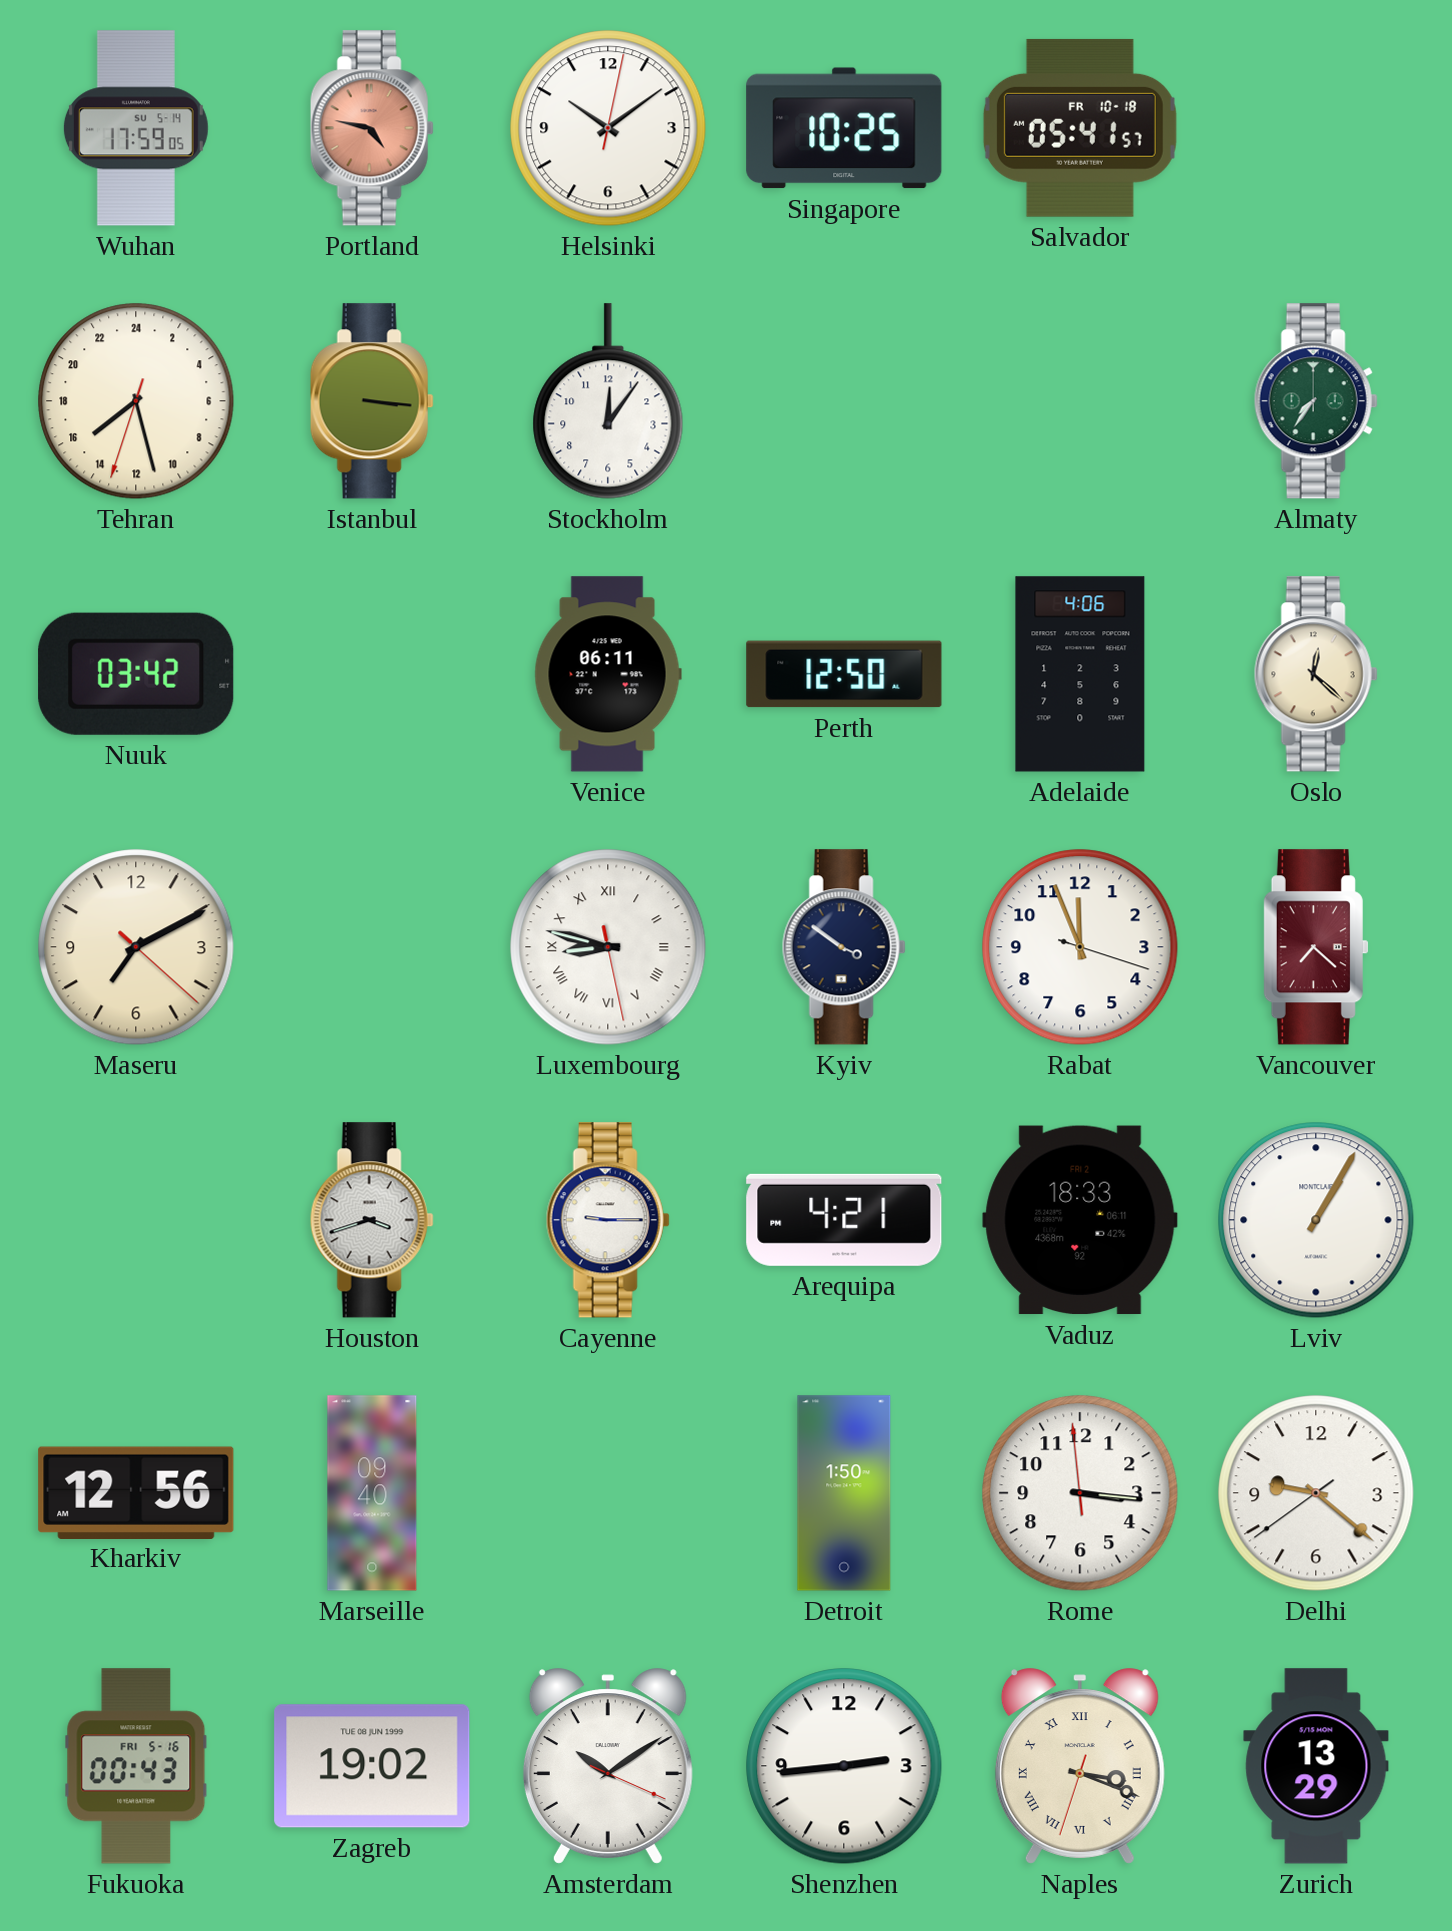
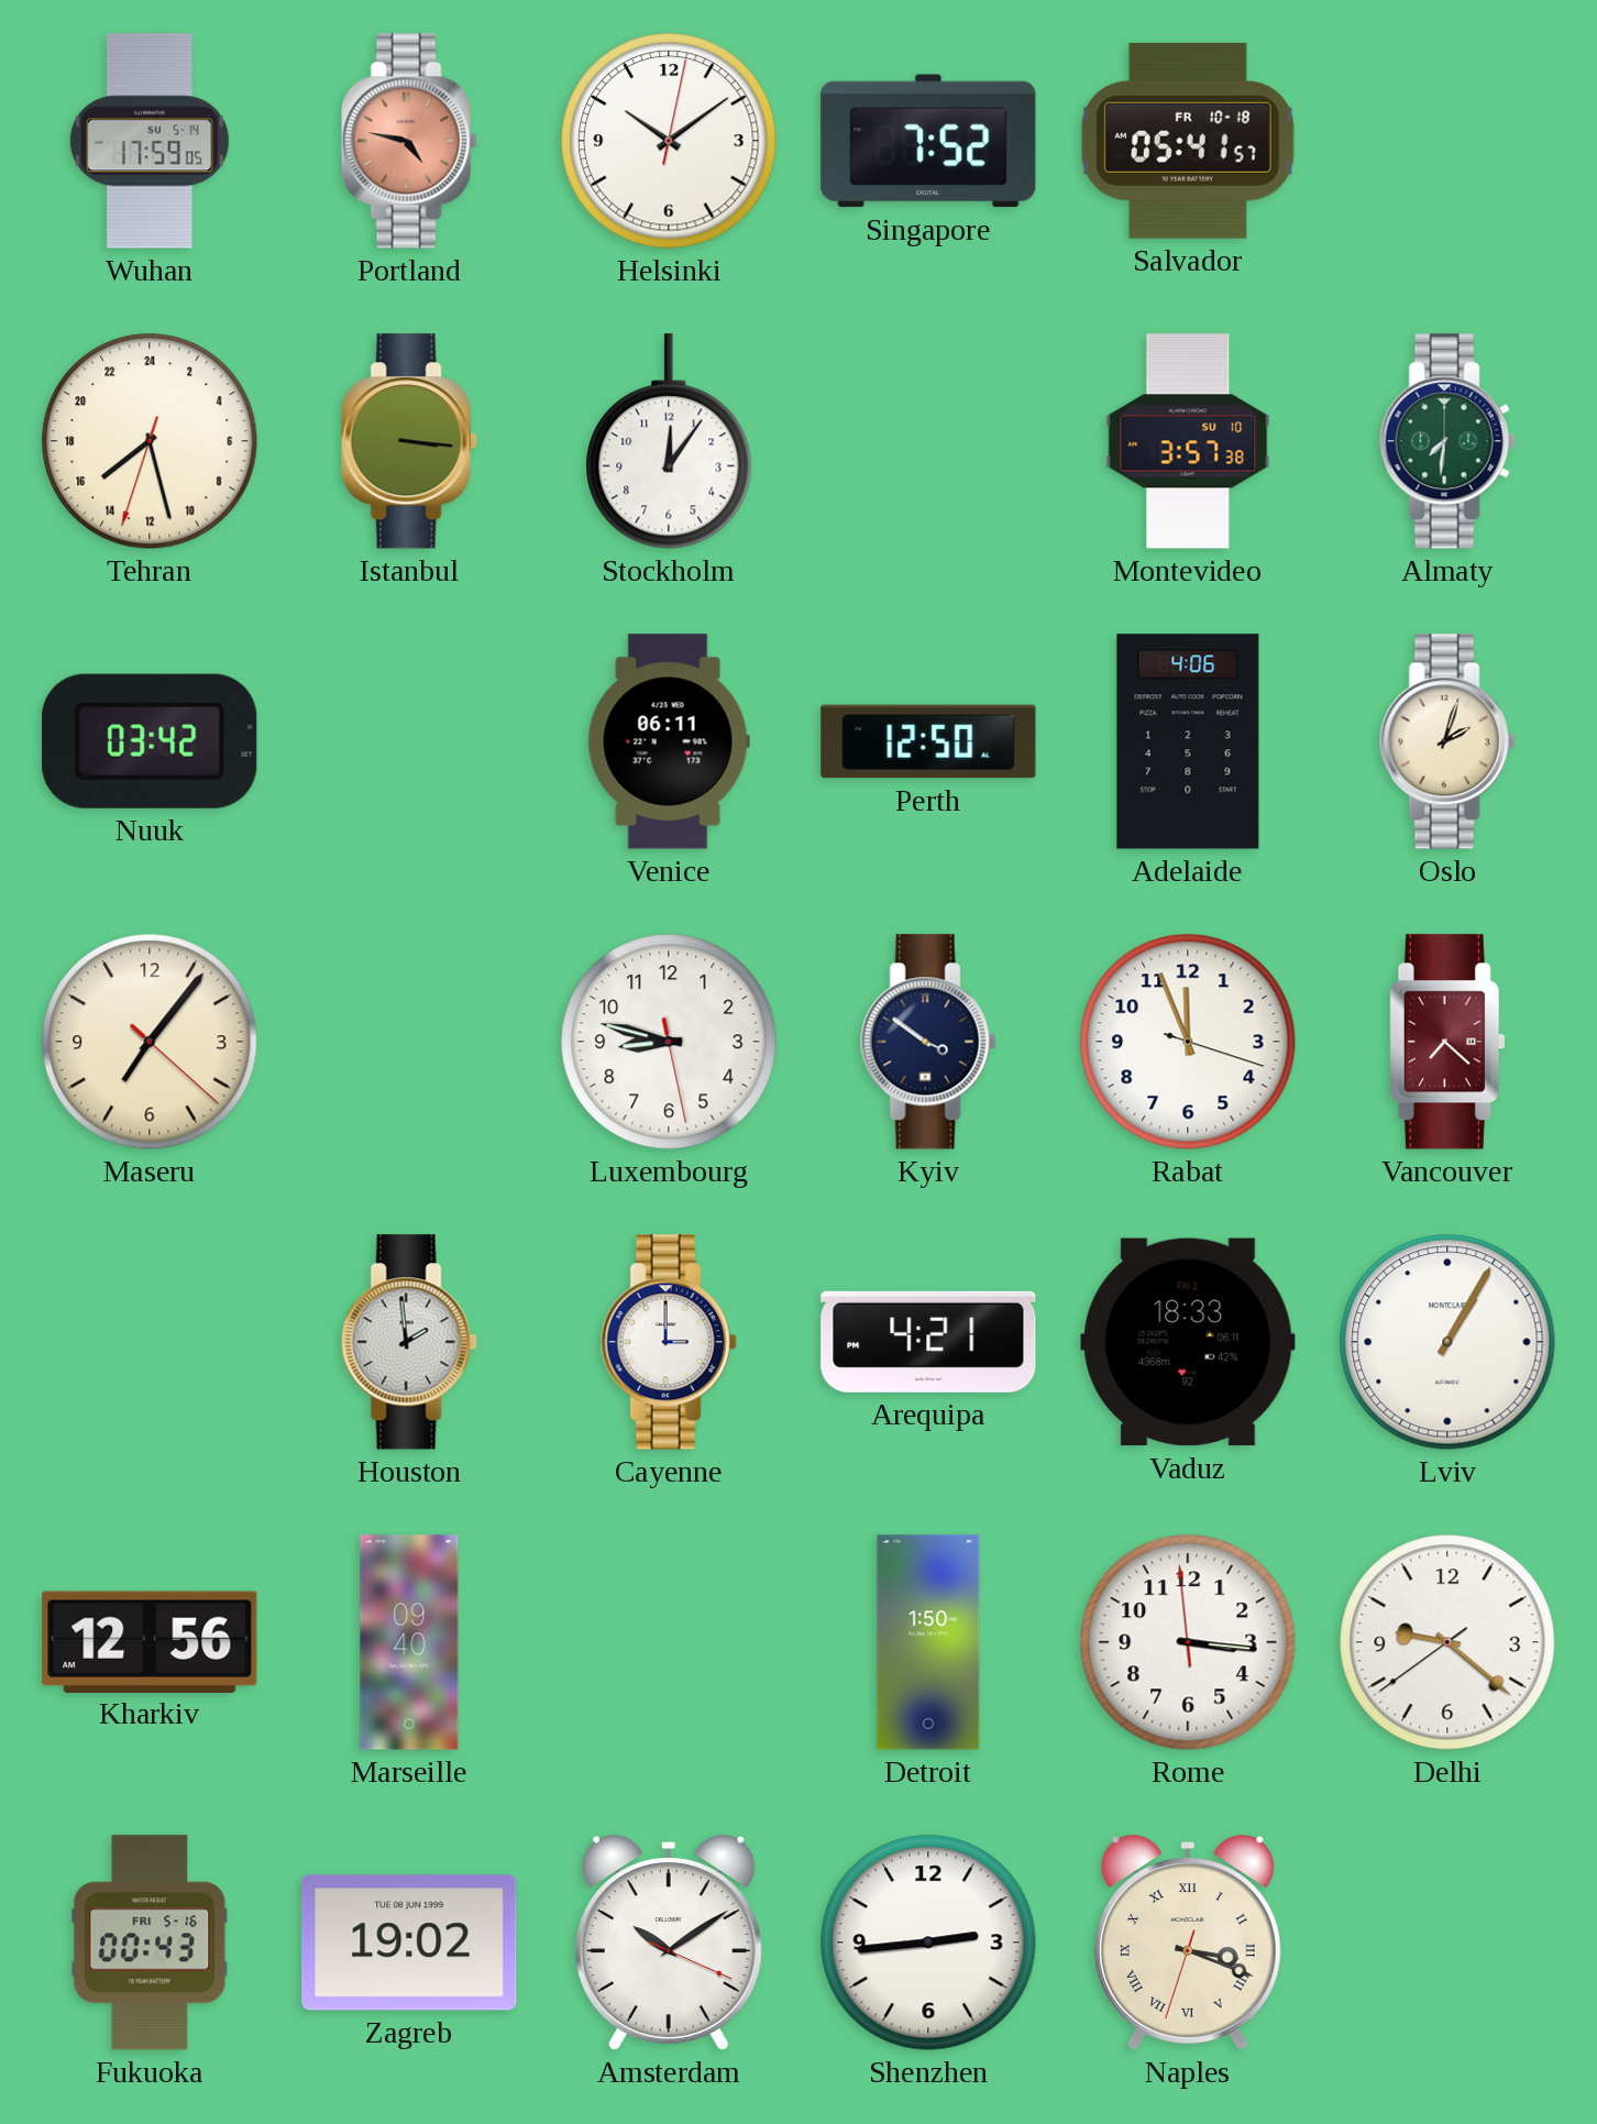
Singapore: 10:25 -> 7:52 (928, 141)
Montevideo: none -> 3:57 (1188, 441)
Almaty: 7:36 -> 7:31 (1447, 441)
Oslo: 12:22 -> 2:03 (1447, 741)
Maseru: 7:10 -> 7:06 (150, 1042)
Luxembourg numerals: Roman -> Arabic (669, 1042)
Houston: 3:42 -> 1:59 (409, 1342)
Cayenne: 9:15 -> 3:00 (669, 1342)
Zurich: 13:29 -> none (1316, 1766)
